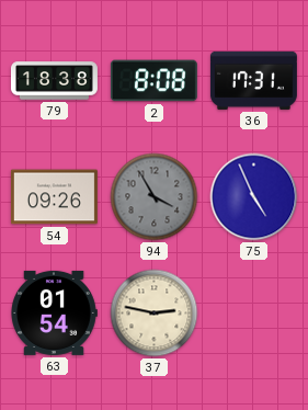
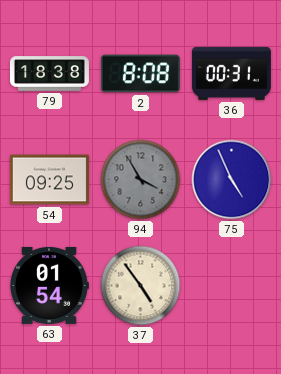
36: 17:31 -> 00:31 (231, 73)
54: 09:26 -> 09:25 (49, 180)
37: 2:47 -> 4:54 (141, 286)
